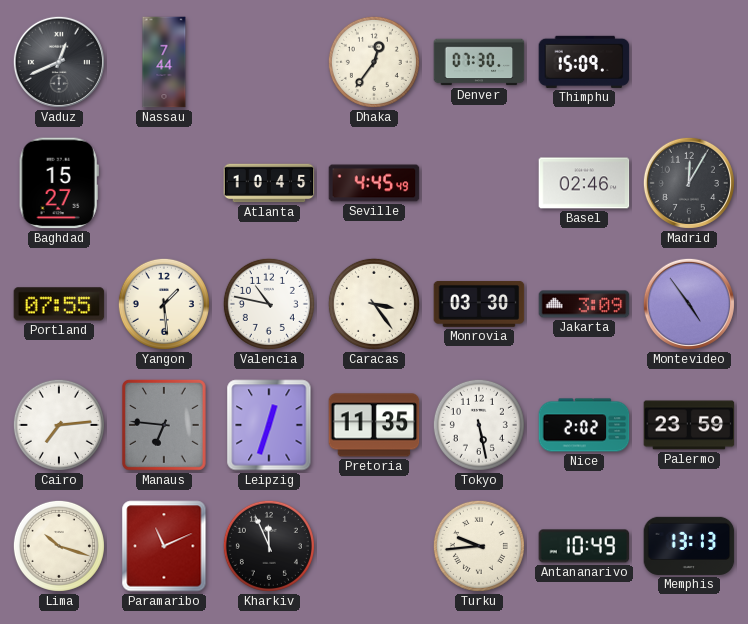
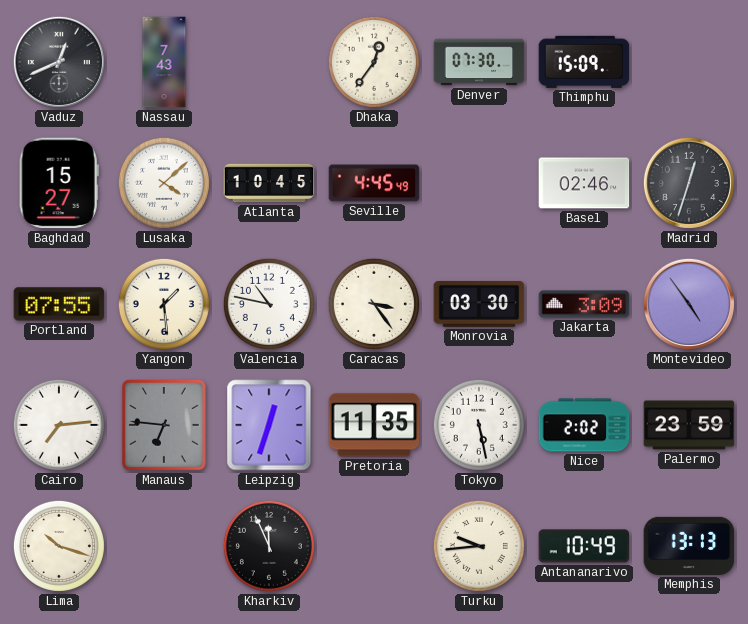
Nassau: 7:44 -> 7:43 (164, 62)
Lusaka: none -> 4:08 (164, 183)
Madrid: 12:05 -> 12:33 (689, 183)
Paramaribo: 11:11 -> none (164, 546)
